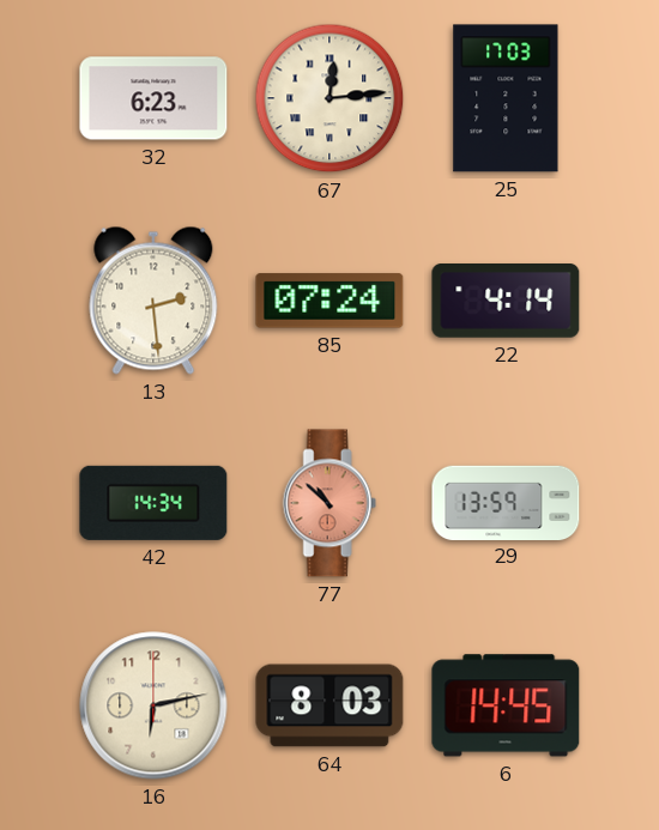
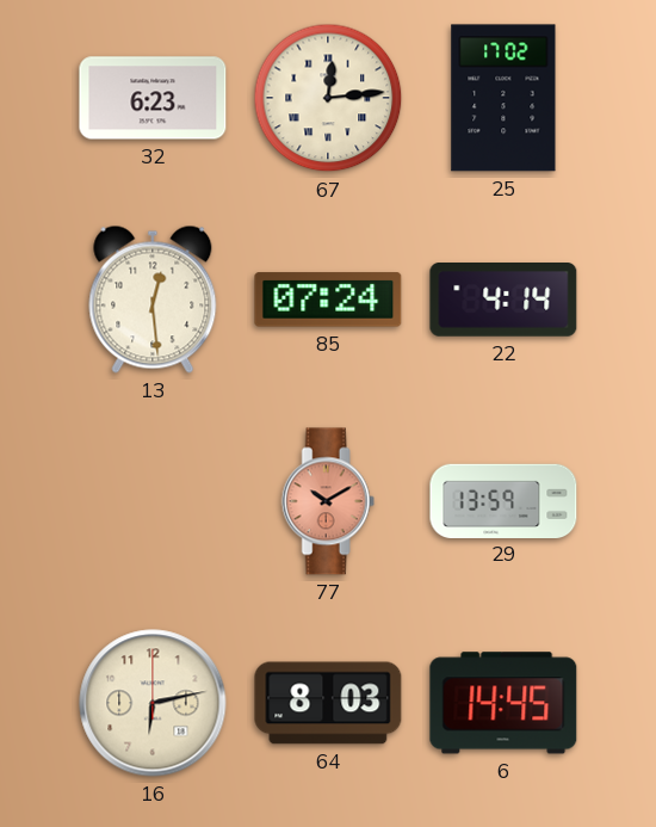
25: 17:03 -> 17:02 (503, 98)
13: 2:29 -> 12:29 (153, 300)
42: 14:34 -> none (153, 503)
77: 10:52 -> 10:10 (328, 501)
